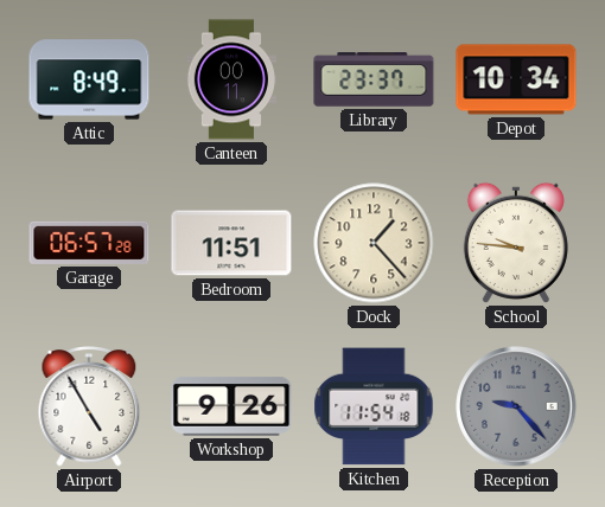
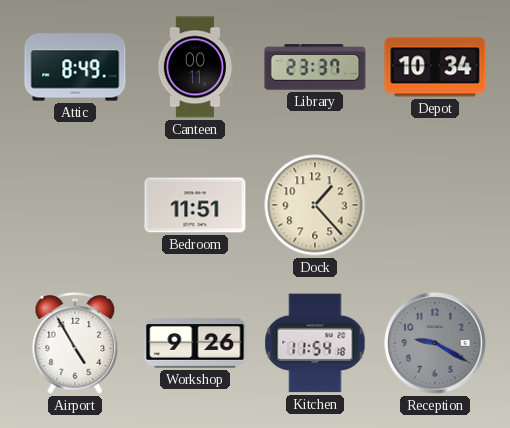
Garage: 06:57 -> none (89, 243)
School: 9:46 -> none (516, 243)
Reception: 9:23 -> 9:20 (435, 343)
